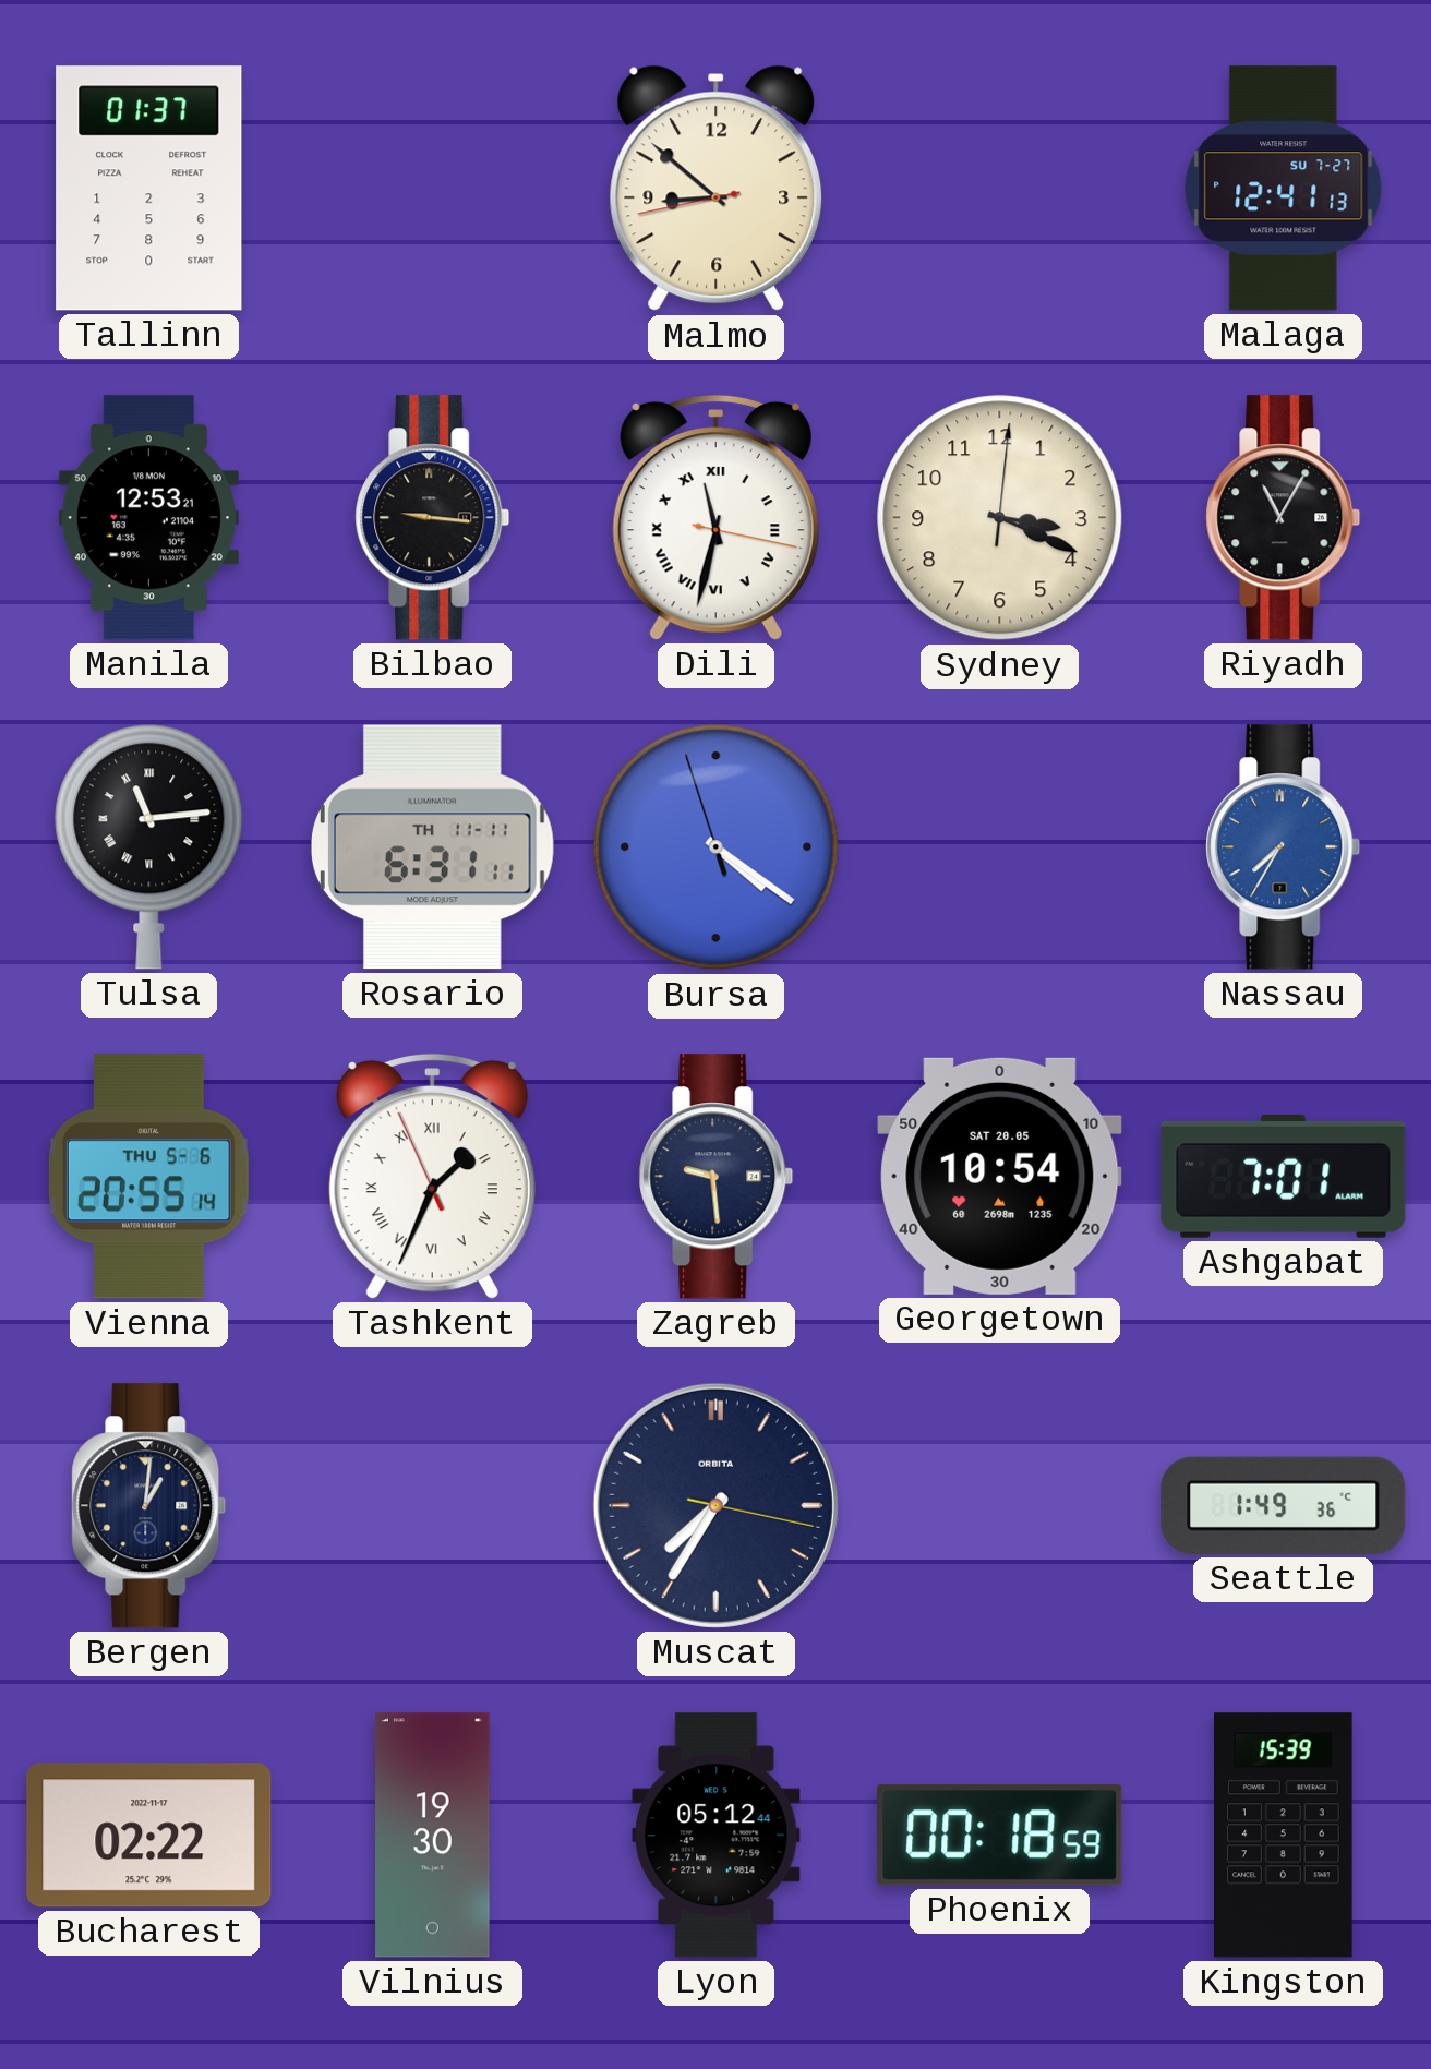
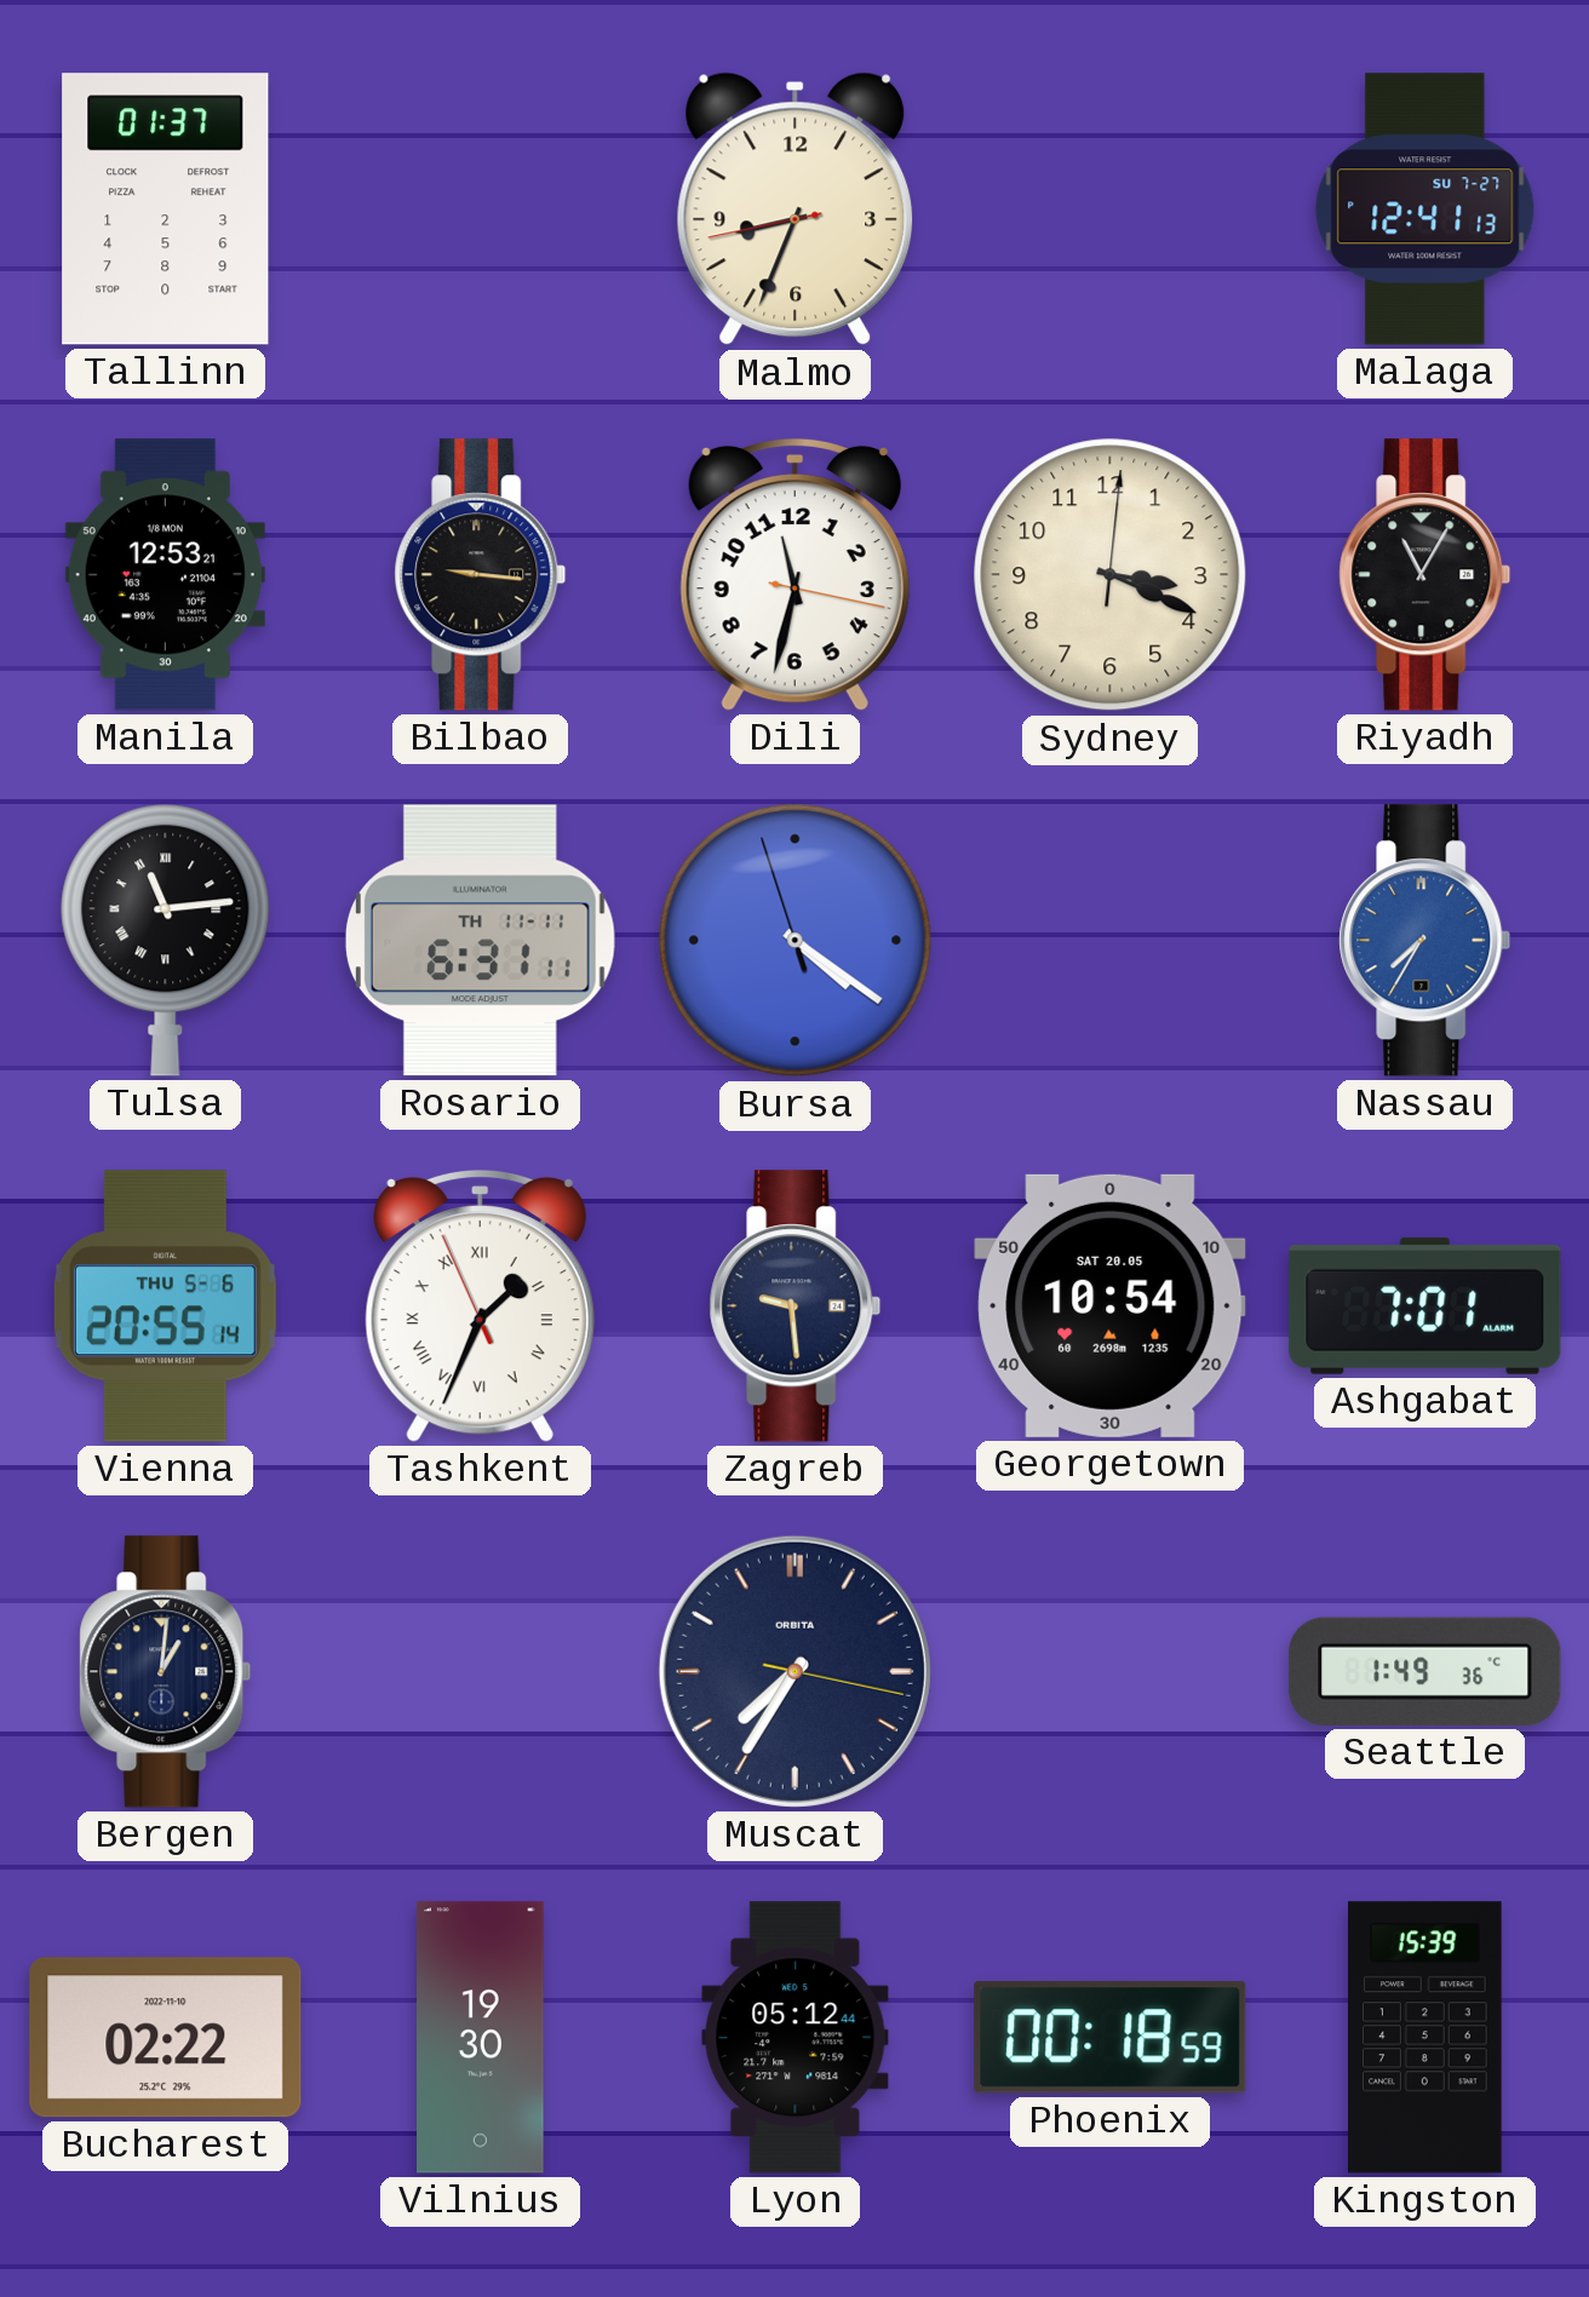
Malmo: 8:51 -> 8:33 (796, 209)
Dili numerals: Roman -> Arabic (794, 574)
Bucharest date: 2022-11-17 -> 2022-11-10 (166, 2038)
